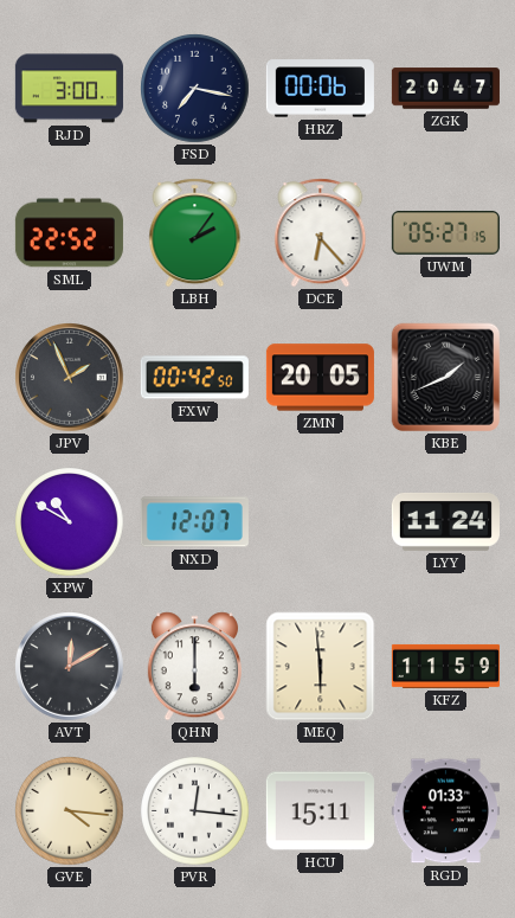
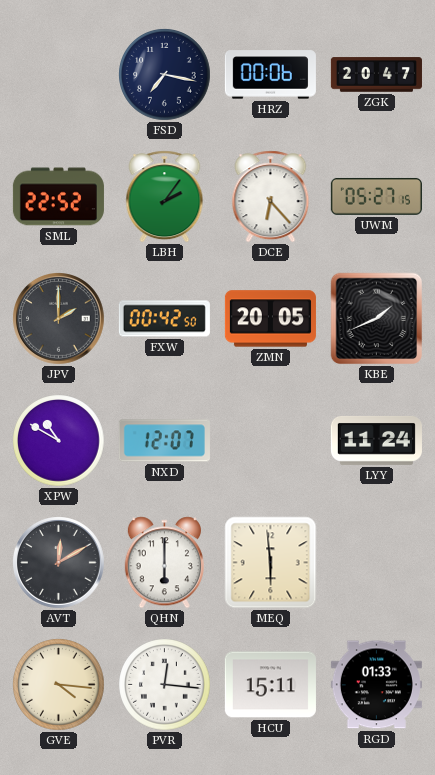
RJD: 3:00 -> none (69, 89)
JPV: 1:56 -> 2:00 (59, 319)
KFZ: 11:59 -> none (445, 666)
